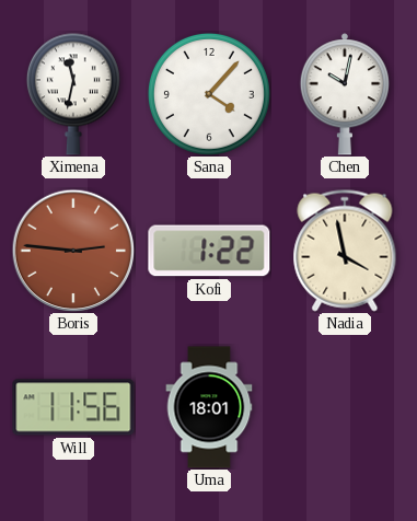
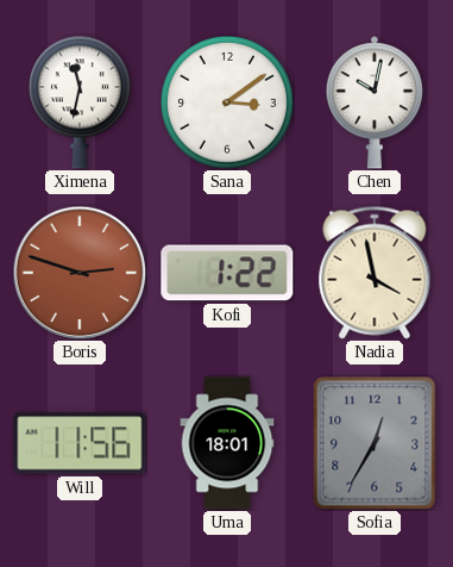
Sana: 4:07 -> 3:09 (227, 102)
Boris: 2:46 -> 2:48 (80, 273)
Sofia: none -> 12:35 (375, 443)
